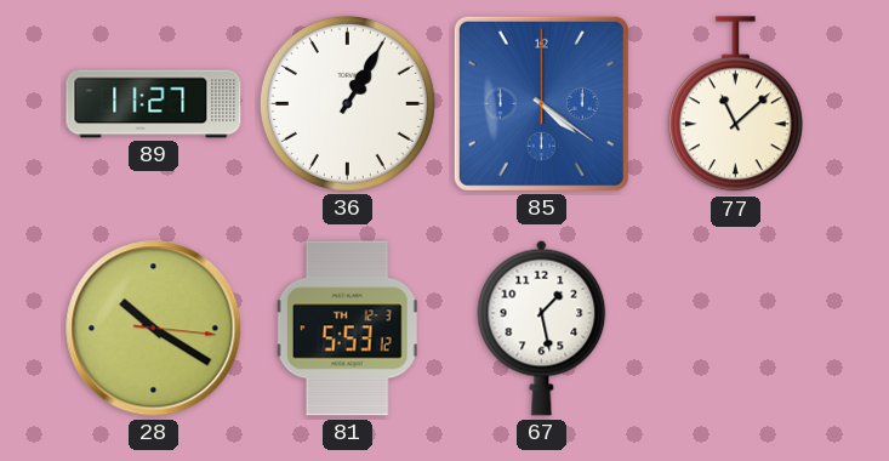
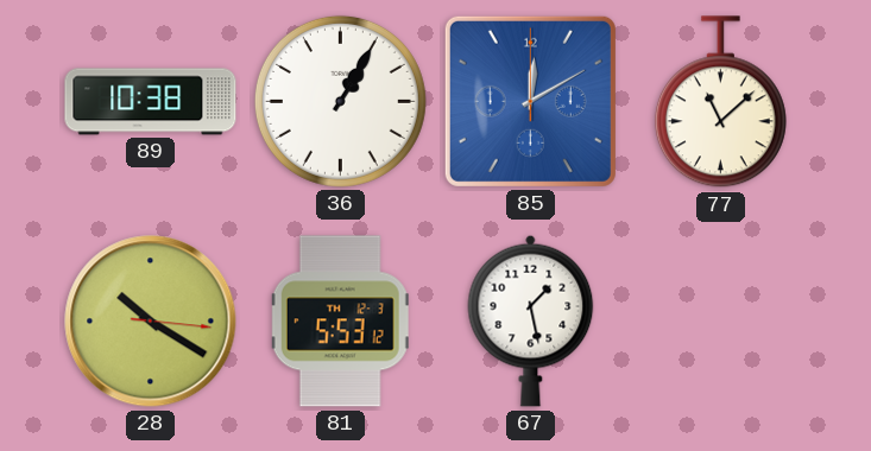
89: 11:27 -> 10:38 (151, 102)
85: 4:21 -> 12:10 (530, 101)
